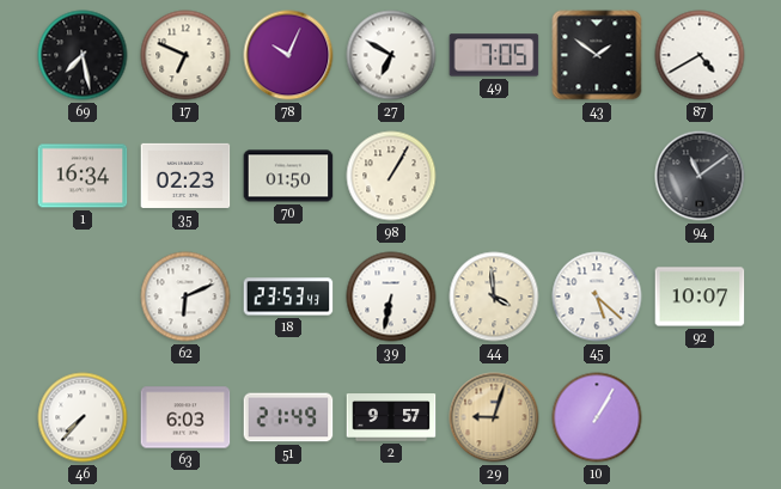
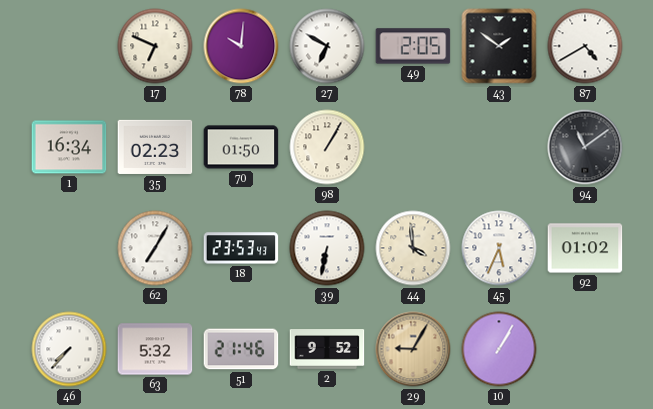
69: 7:28 -> none (83, 55)
78: 10:04 -> 10:01 (241, 46)
49: 7:05 -> 2:05 (413, 46)
62: 6:11 -> 7:05 (155, 248)
45: 5:22 -> 5:34 (499, 248)
92: 10:07 -> 01:02 (585, 248)
63: 6:03 -> 5:32 (155, 349)
51: 21:49 -> 21:46 (241, 349)
2: 9:57 -> 9:52 (327, 349)
29: 9:03 -> 9:05 (413, 349)
